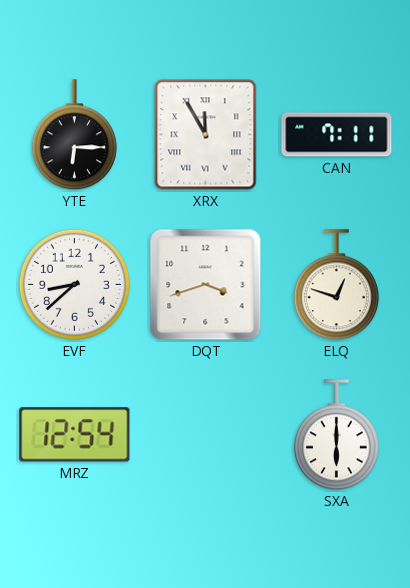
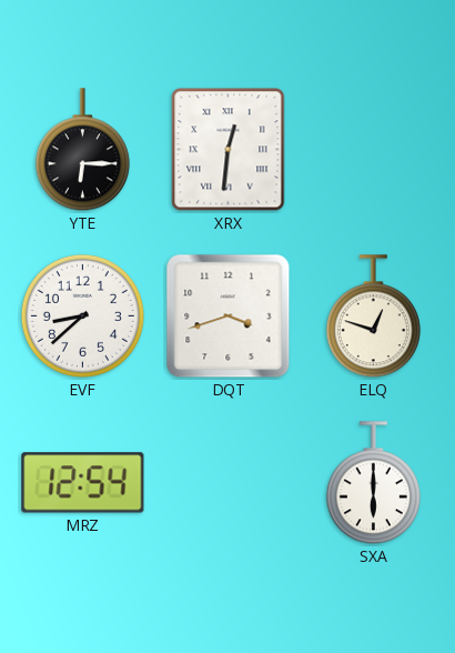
XRX: 11:55 -> 12:31 (229, 150)
CAN: 7:11 -> none (337, 135)
